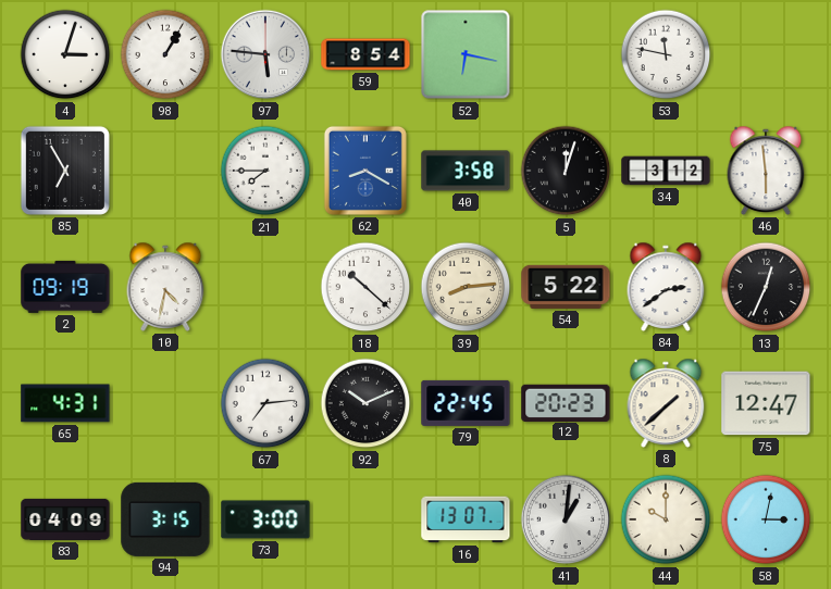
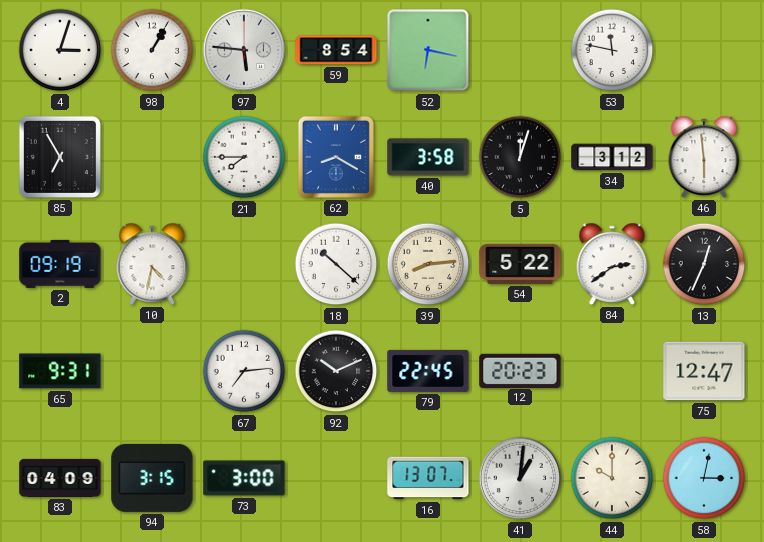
65: 4:31 -> 9:31 (60, 371)
8: 1:38 -> none (666, 403)
